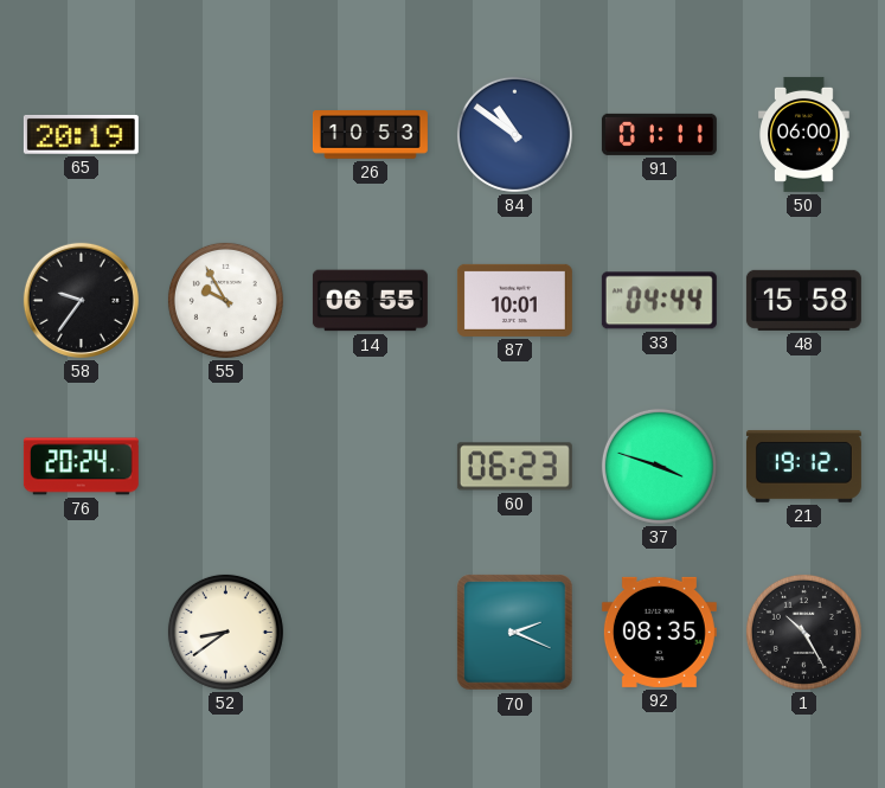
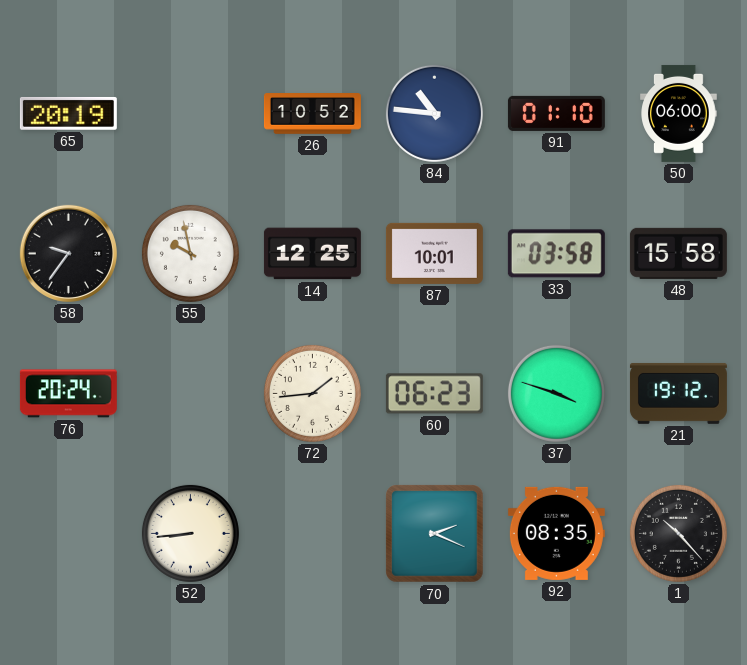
26: 10:53 -> 10:52 (312, 114)
84: 10:51 -> 10:46 (434, 113)
91: 01:11 -> 01:10 (556, 113)
55: 9:55 -> 9:58 (190, 253)
14: 06:55 -> 12:25 (312, 254)
33: 04:44 -> 03:58 (556, 254)
72: none -> 1:44 (312, 393)
52: 8:39 -> 8:44 (190, 533)
1: 10:25 -> 10:23 (678, 533)
